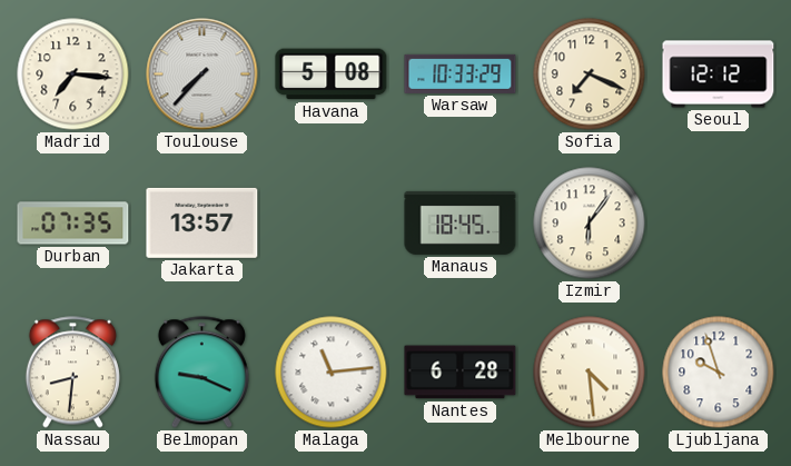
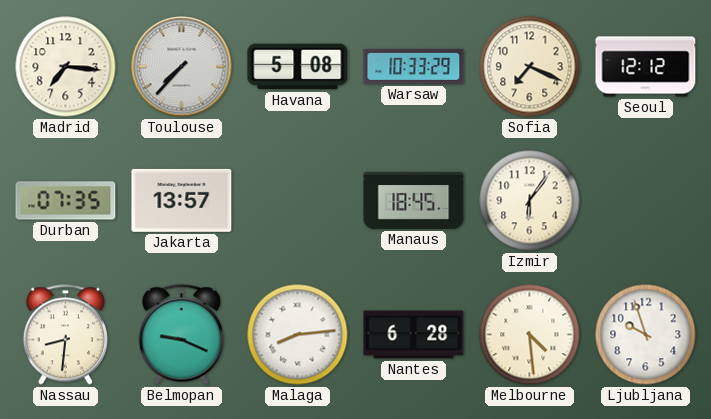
Malaga: 11:14 -> 8:14 (298, 335)
